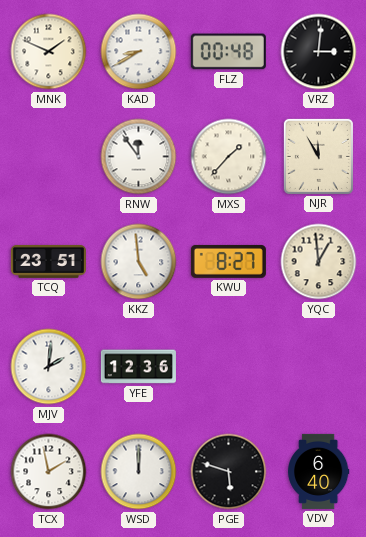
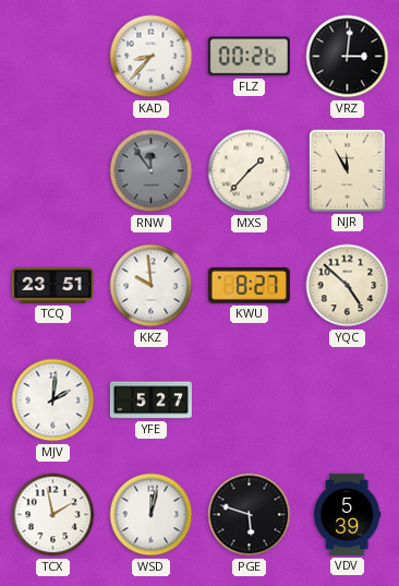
MNK: 1:49 -> none (49, 52)
KAD: 8:40 -> 8:37 (152, 57)
FLZ: 00:48 -> 00:26 (249, 57)
RNW dial: white -> grey (152, 171)
KKZ: 4:59 -> 9:59 (152, 286)
YQC: 12:59 -> 4:52 (348, 286)
YFE: 12:36 -> 5:27 (150, 400)
WSD: 12:00 -> 12:02 (152, 515)
VDV: 6:40 -> 5:39 (347, 514)
